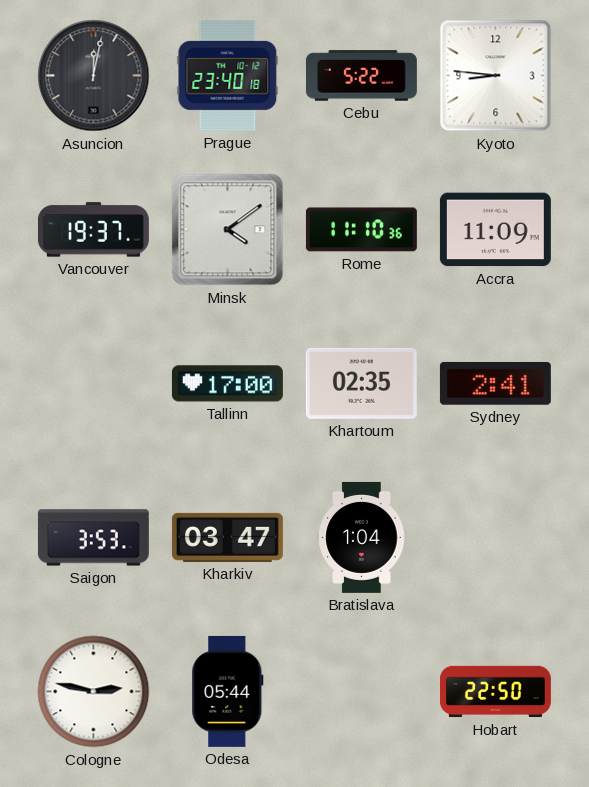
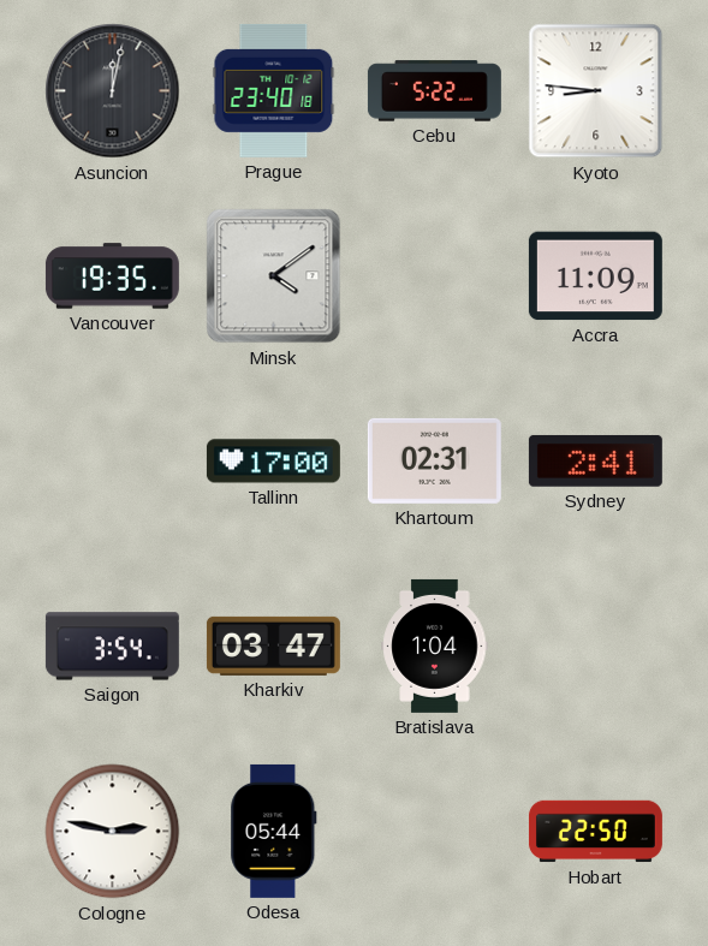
Vancouver: 19:37 -> 19:35 (112, 276)
Rome: 11:10 -> none (361, 230)
Khartoum: 02:35 -> 02:31 (434, 460)
Saigon: 3:53 -> 3:54 (112, 647)
